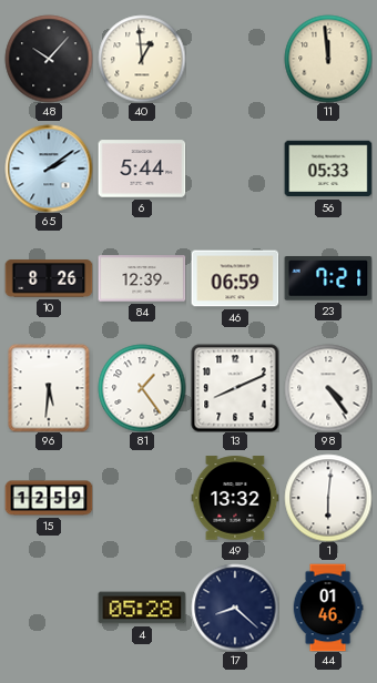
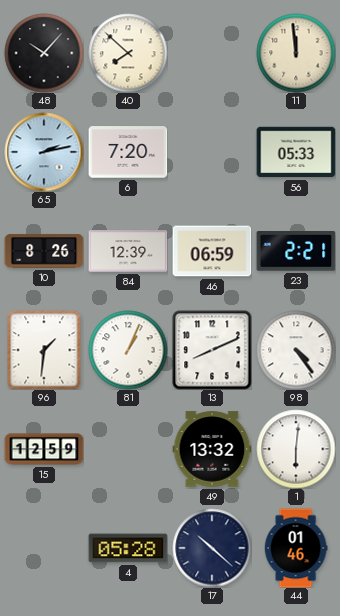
40: 12:59 -> 7:52 (128, 53)
65: 2:09 -> 2:13 (44, 152)
6: 5:44 -> 7:20 (128, 152)
23: 7:21 -> 2:21 (296, 252)
96: 5:31 -> 1:31 (44, 350)
81: 1:24 -> 1:04 (128, 350)
17: 8:22 -> 10:22 (212, 548)
